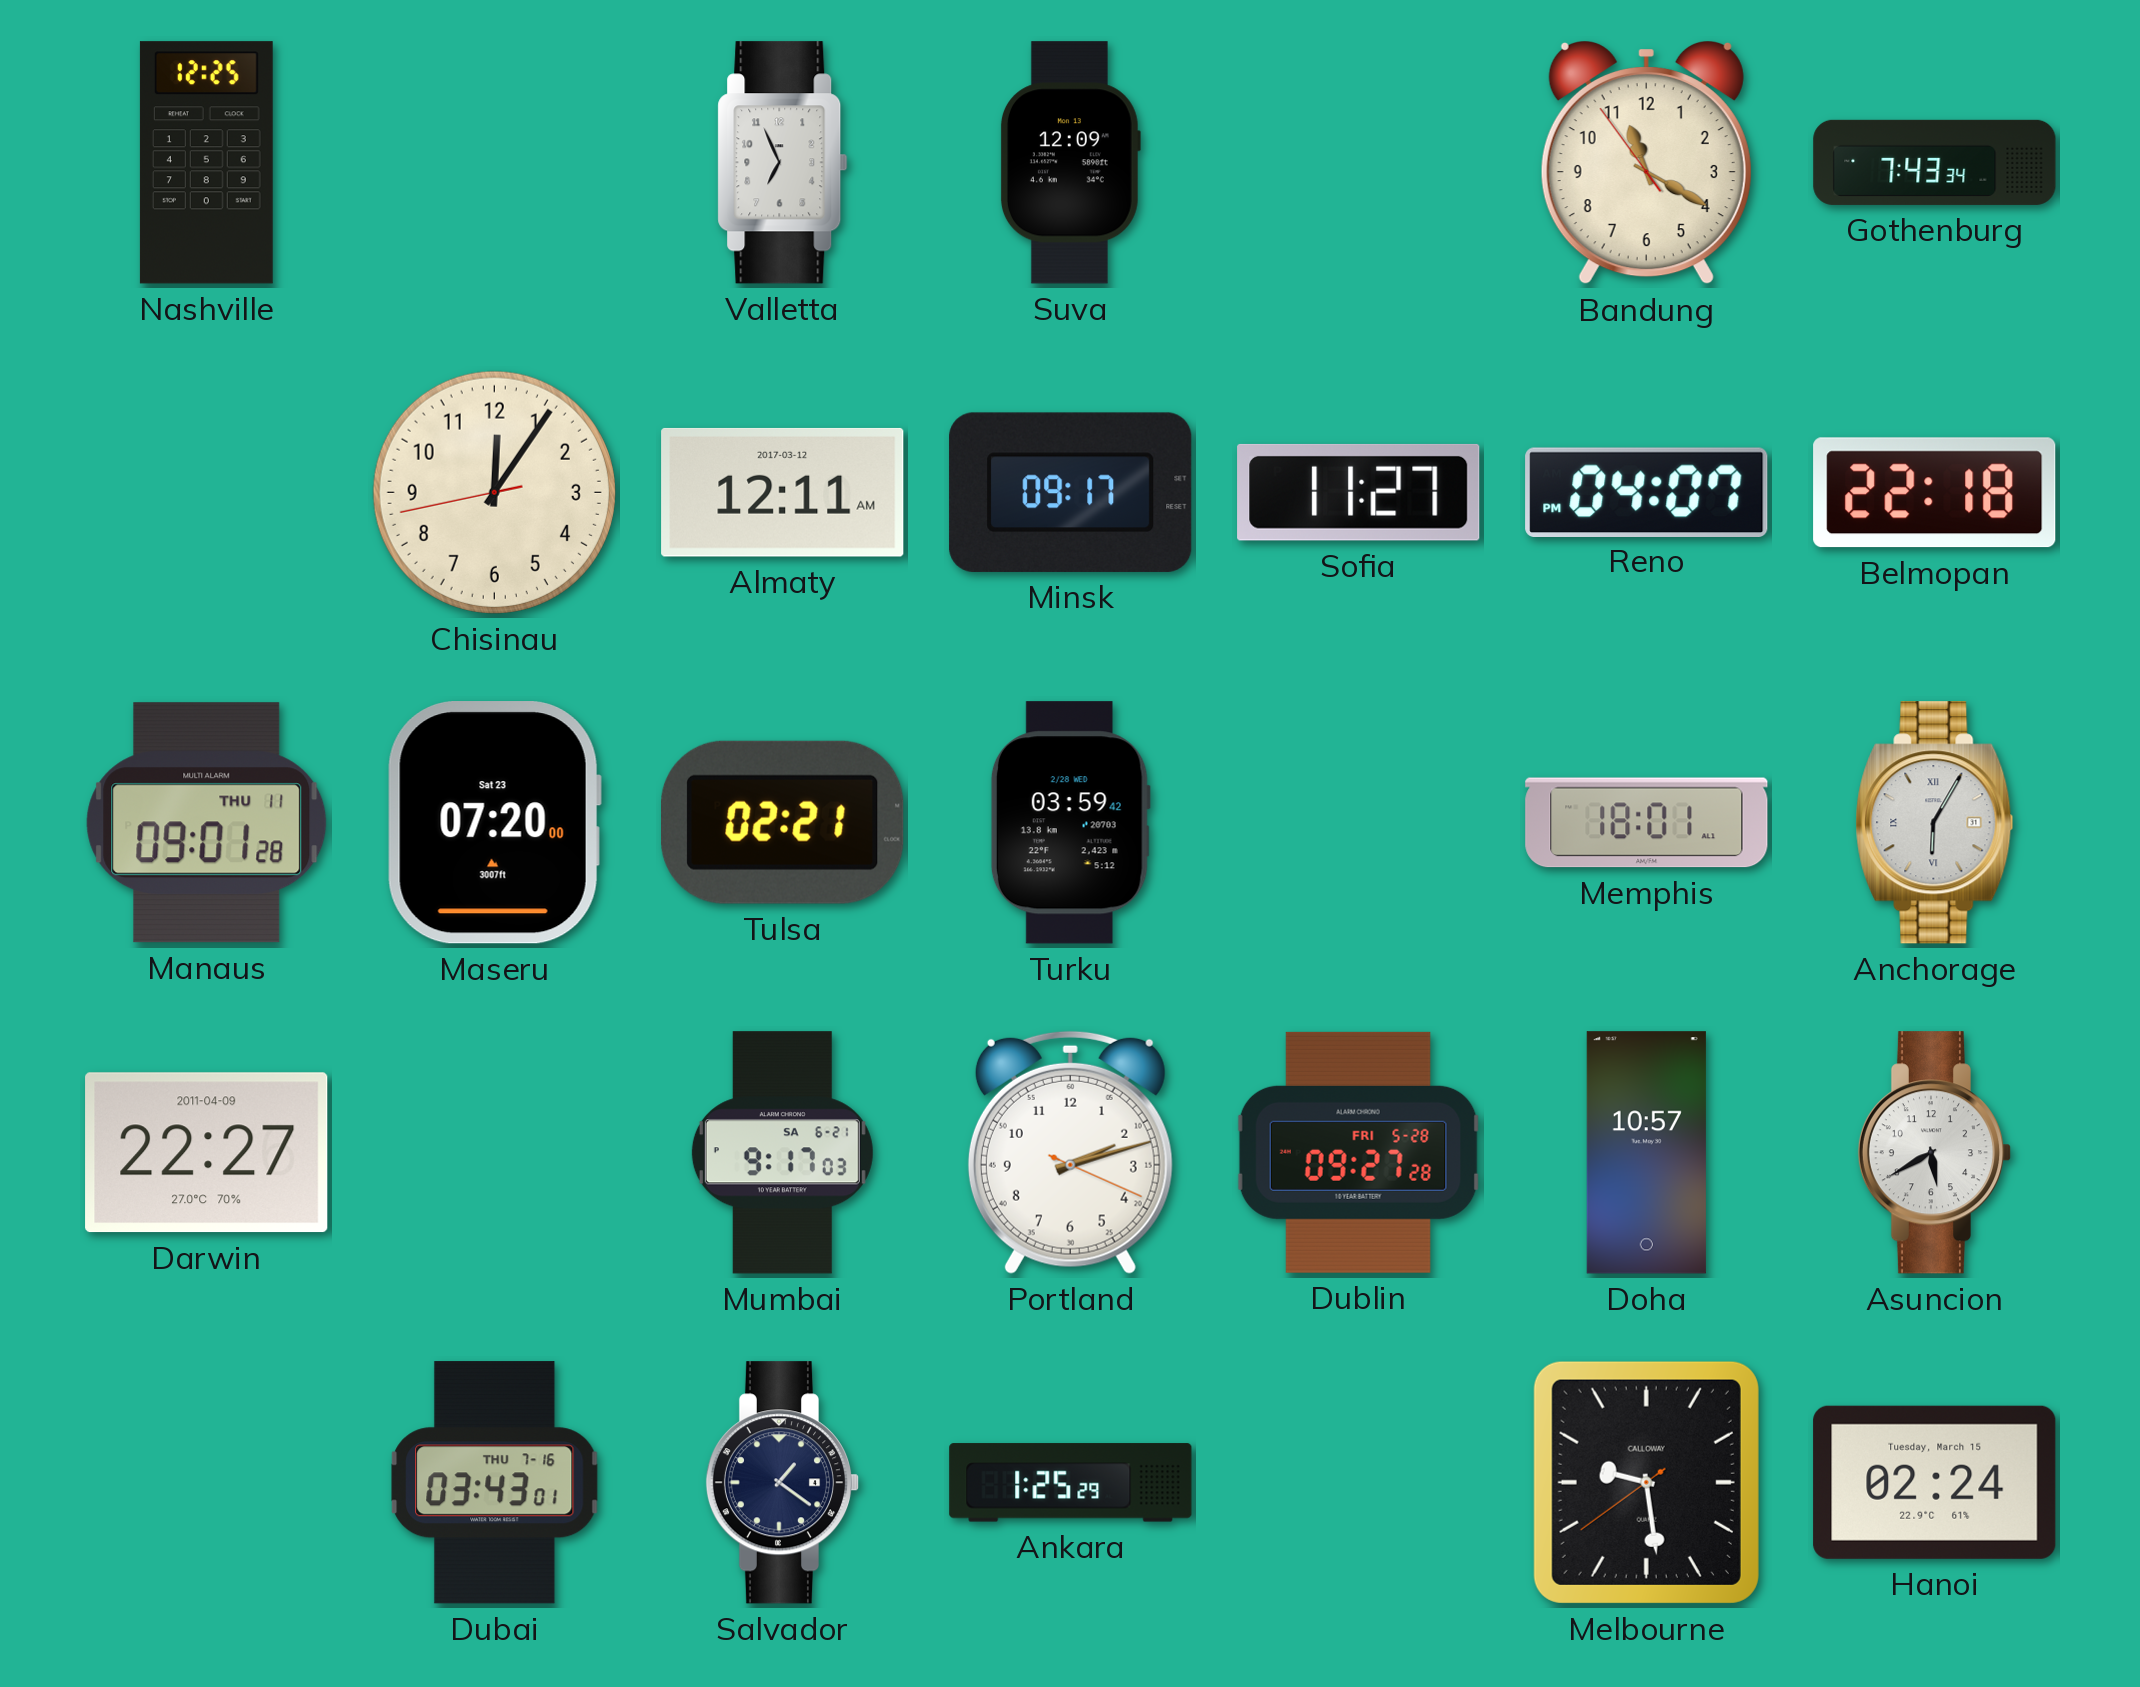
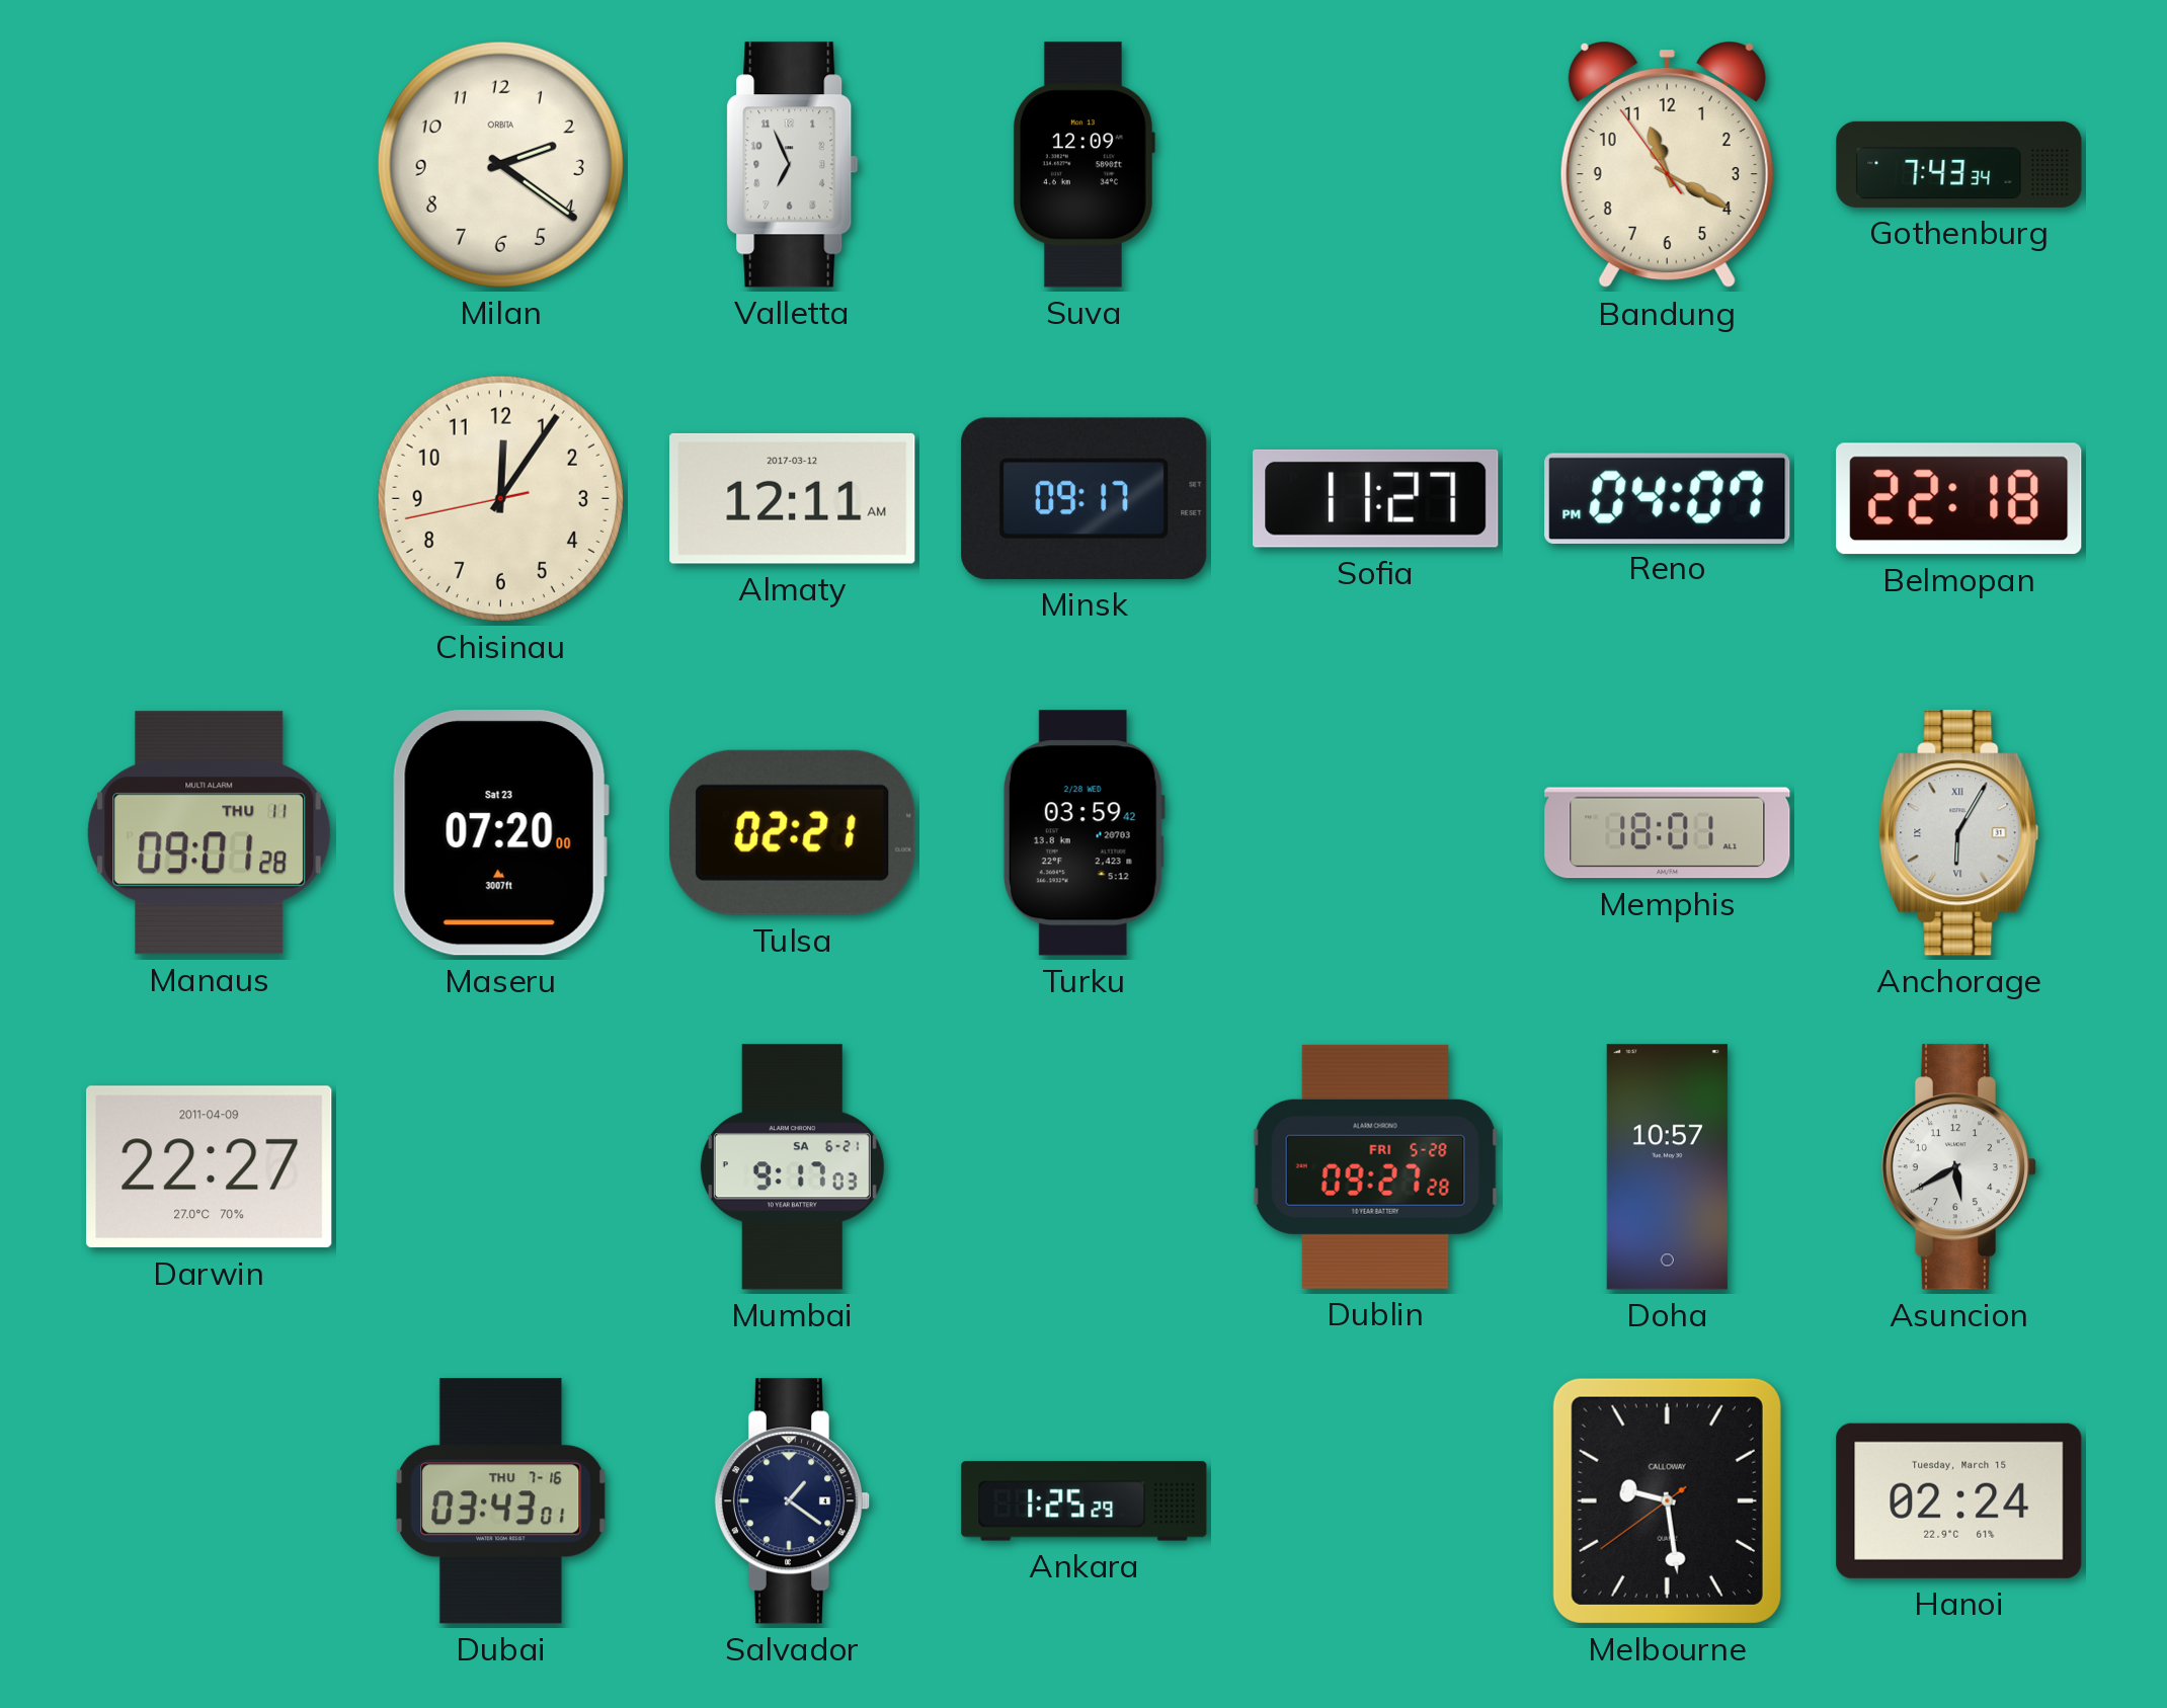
Nashville: 12:25 -> none (206, 163)
Milan: none -> 2:21 (500, 164)
Portland: 2:12 -> none (1070, 1152)
